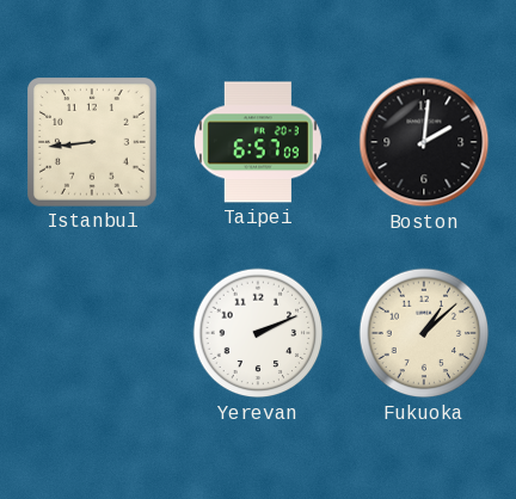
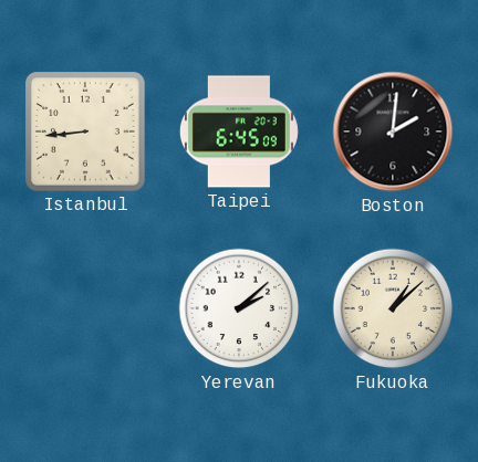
Taipei: 6:57 -> 6:45 (239, 132)
Yerevan: 2:11 -> 2:08 (239, 308)
